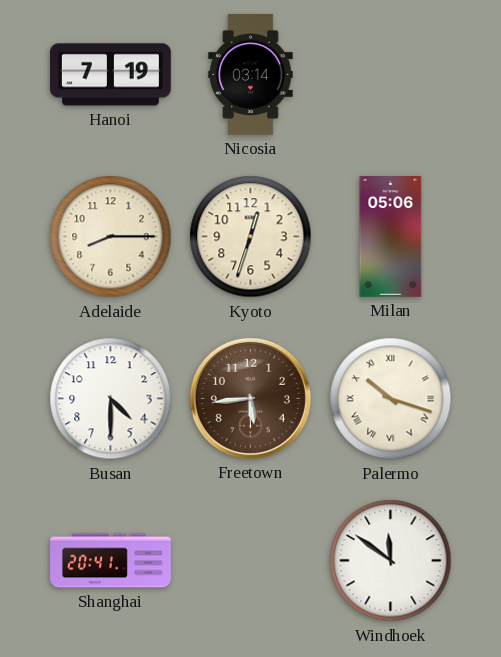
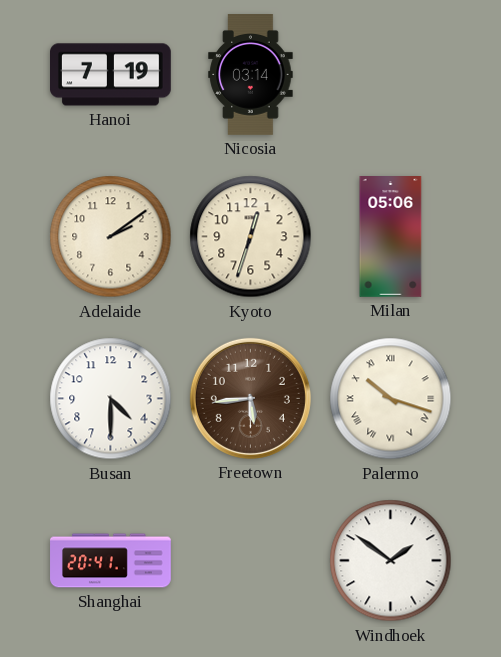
Adelaide: 8:15 -> 2:09 (111, 237)
Windhoek: 11:51 -> 1:51 (391, 561)
